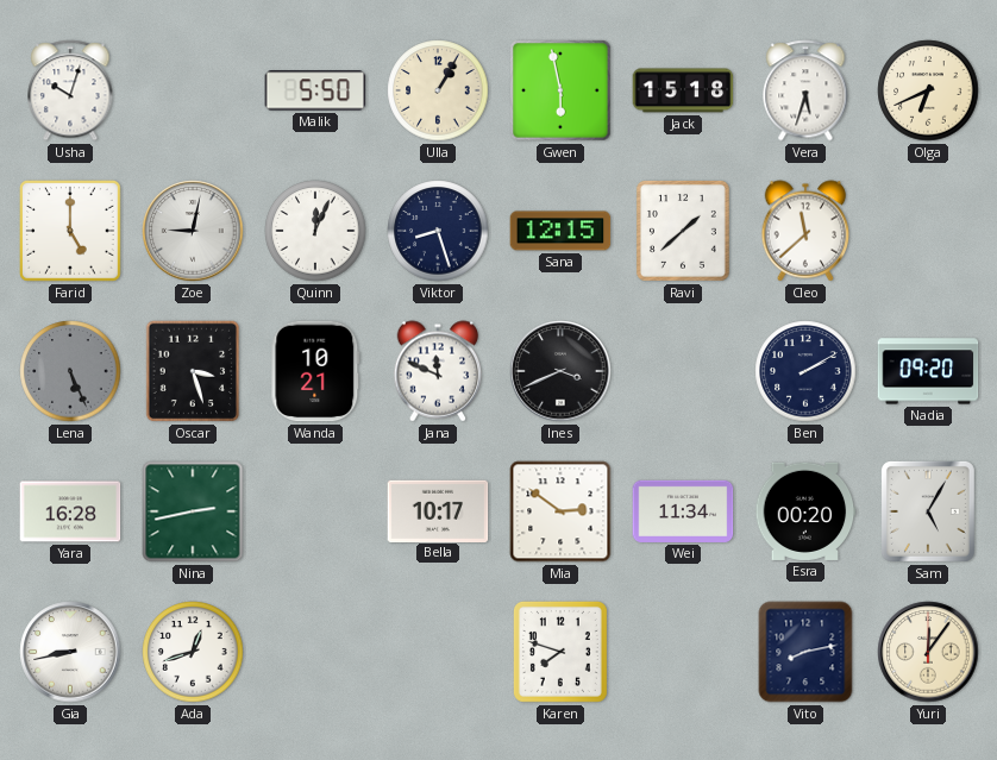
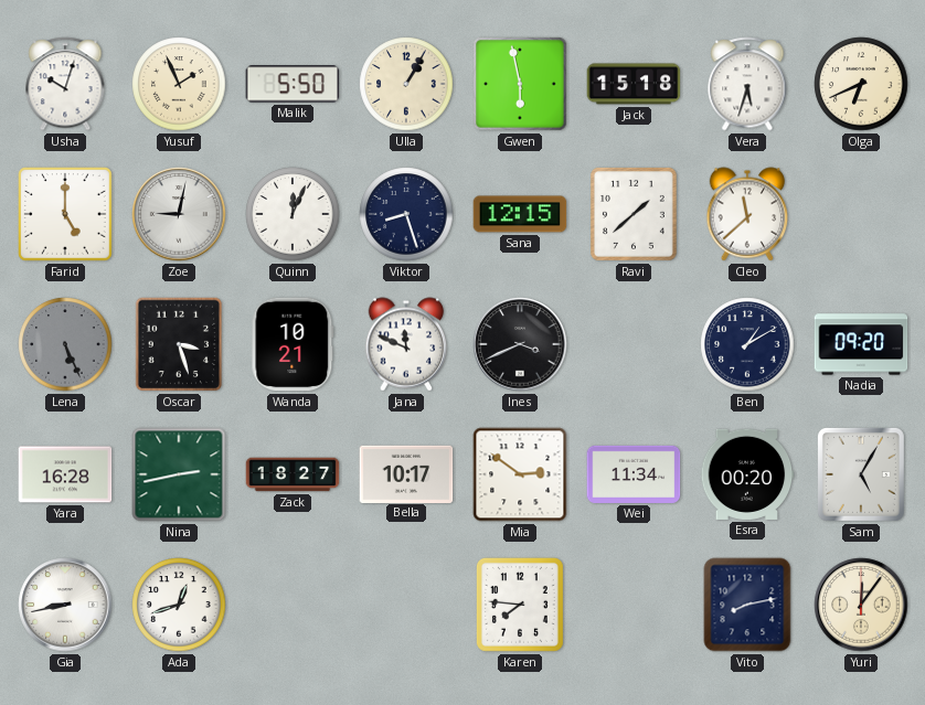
Yusuf: none -> 1:56 (179, 84)
Ben: 2:10 -> 1:10 (747, 344)
Zack: none -> 18:27 (293, 474)
Karen: 7:48 -> 7:46 (520, 605)
